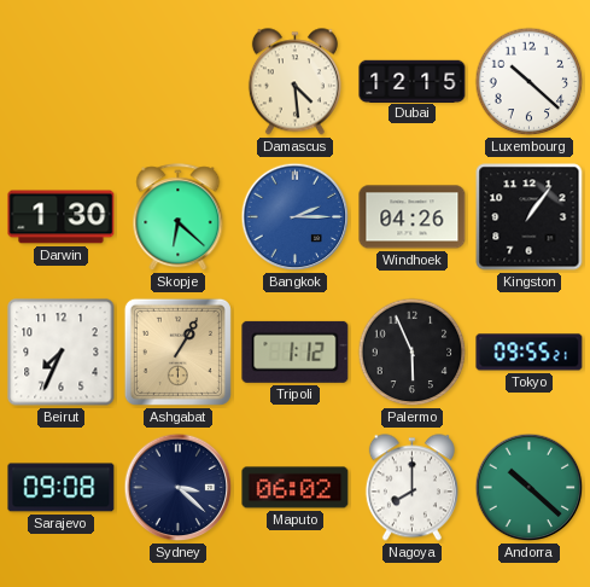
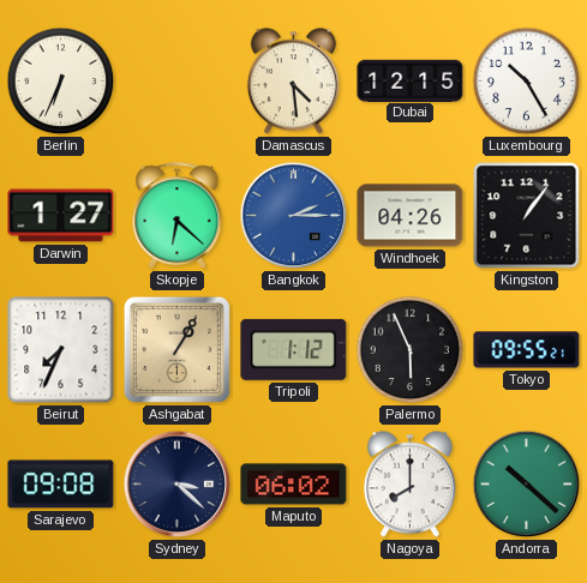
Berlin: none -> 6:34 (61, 82)
Luxembourg: 10:22 -> 10:25 (527, 82)
Darwin: 1:30 -> 1:27 (61, 216)
